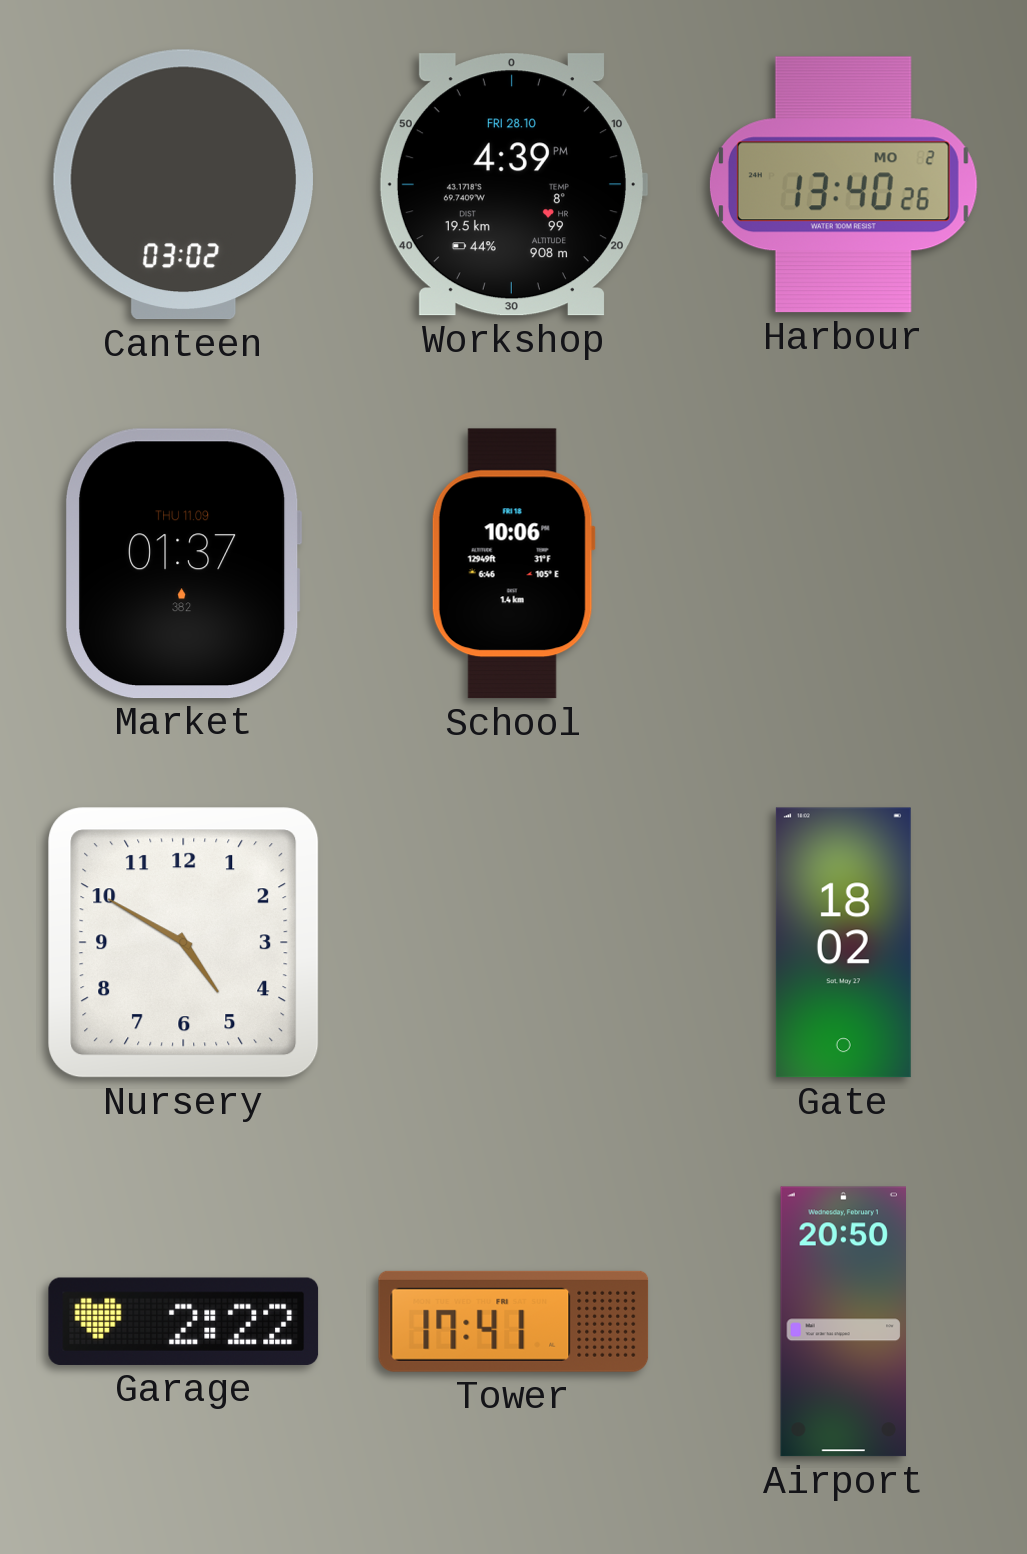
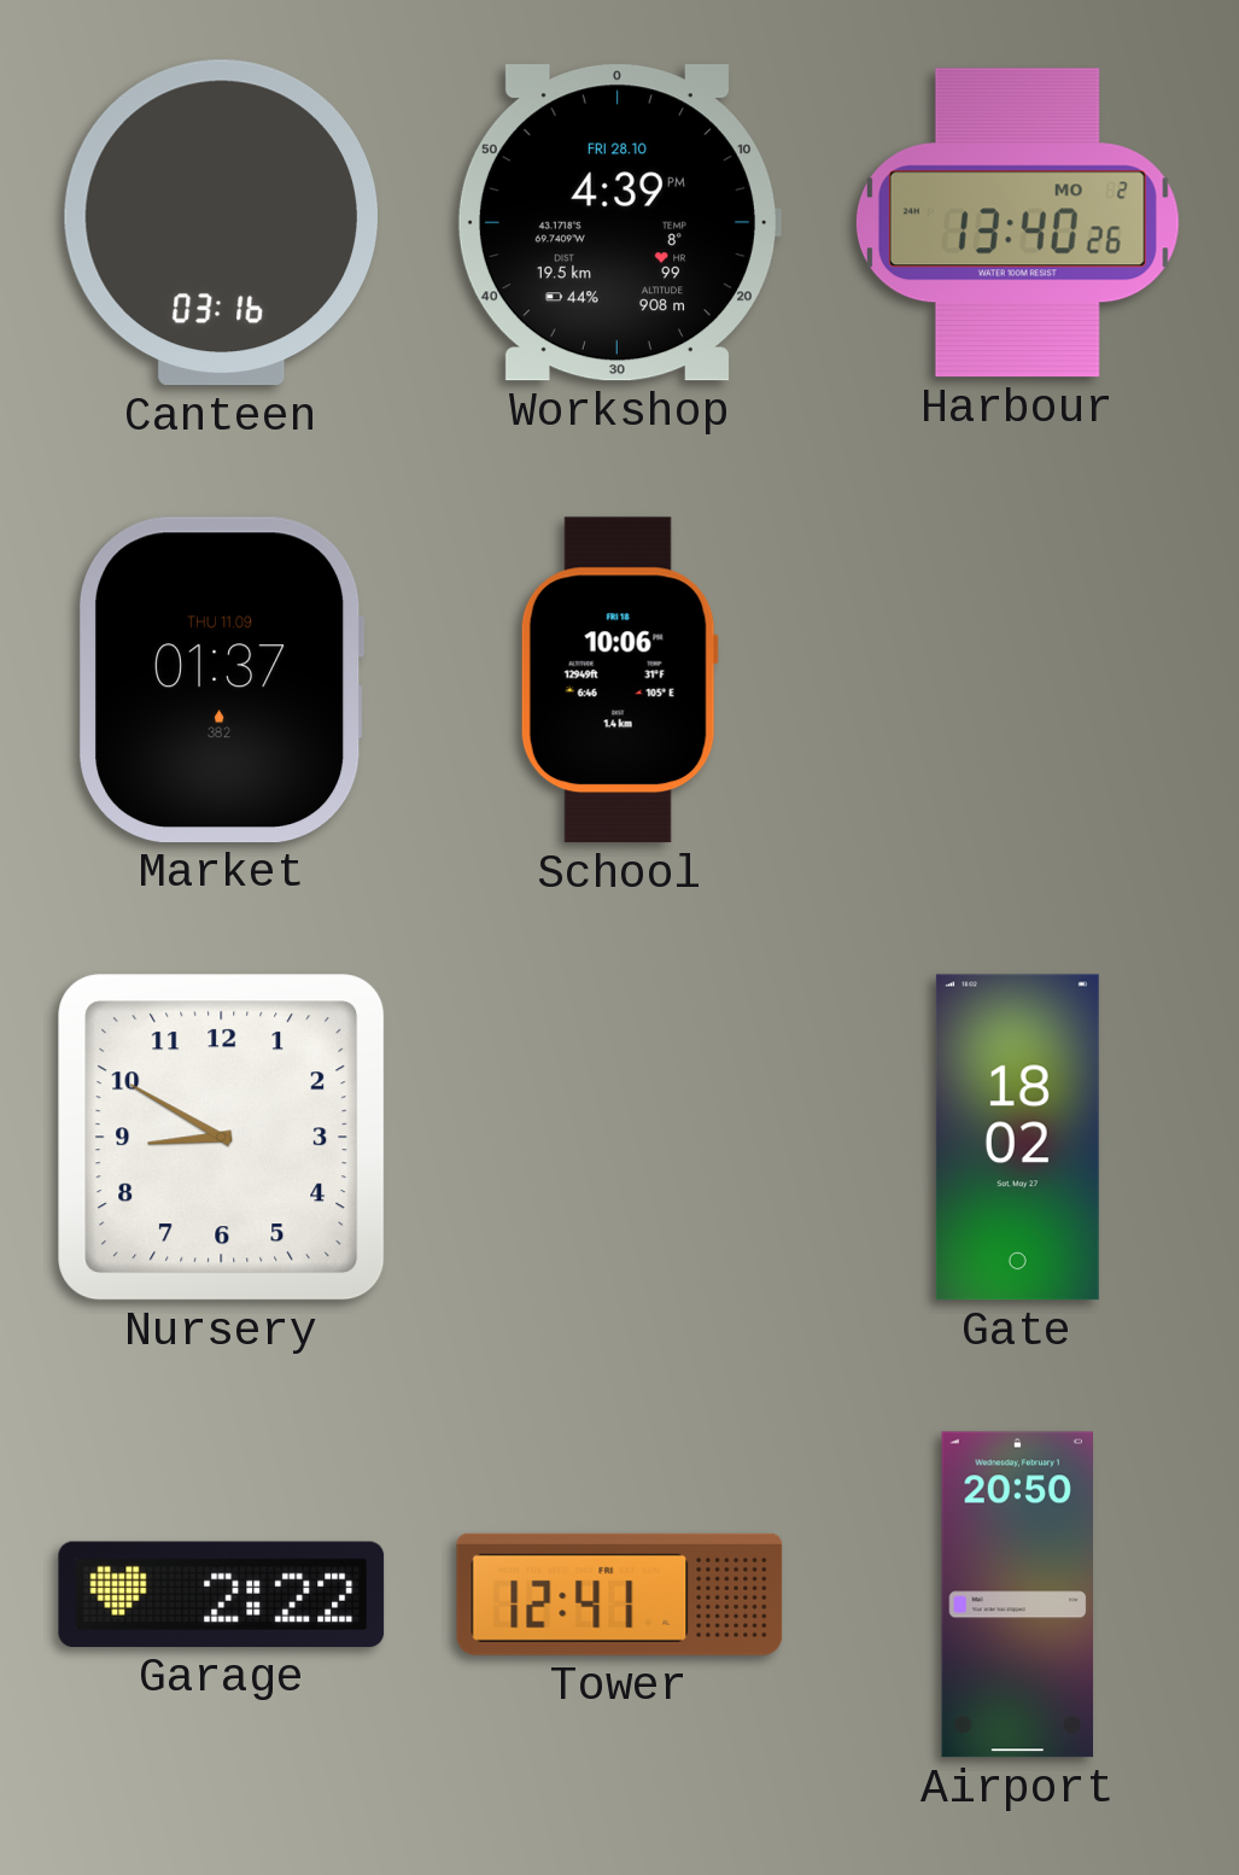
Canteen: 03:02 -> 03:16 (221, 223)
Nursery: 4:50 -> 8:50 (222, 1138)
Tower: 17:41 -> 12:41 (620, 1594)
